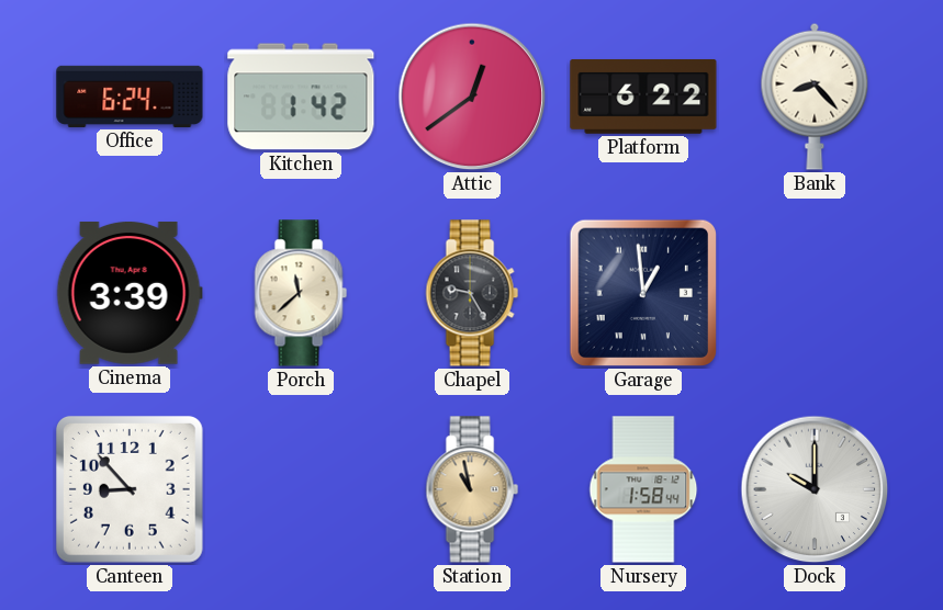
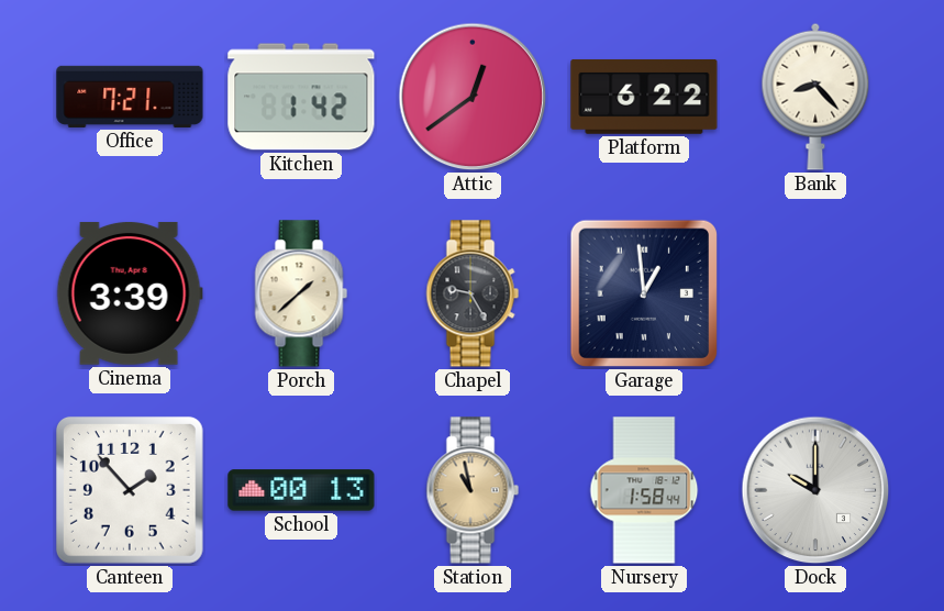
Office: 6:24 -> 7:21 (130, 97)
Porch: 11:38 -> 1:38 (301, 293)
Canteen: 8:53 -> 1:53 (130, 490)
School: none -> 00:13 (301, 490)
